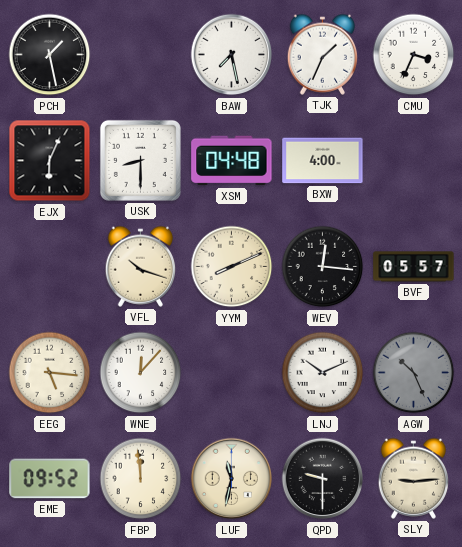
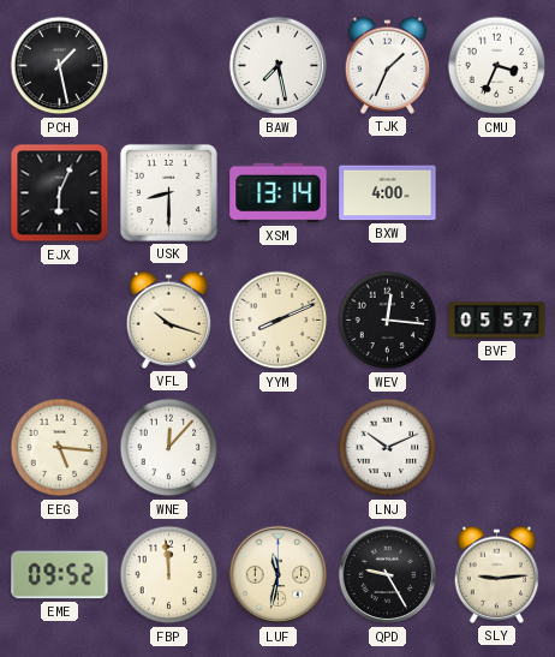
XSM: 04:48 -> 13:14 (279, 193)
AGW: 10:26 -> none (414, 373)
QPD: 9:30 -> 9:25 (388, 575)
